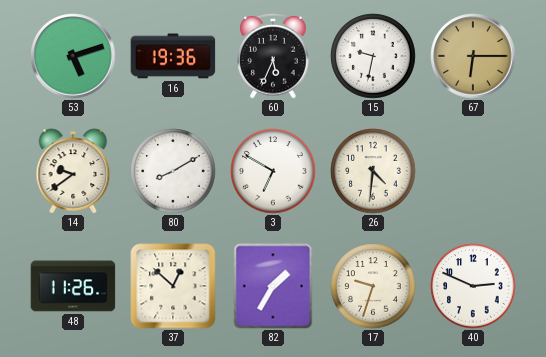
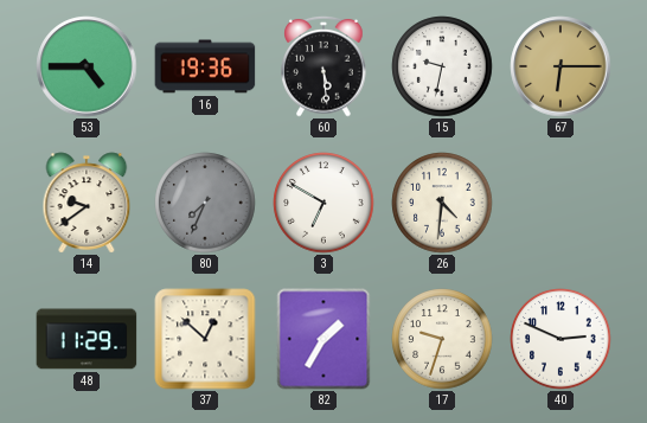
53: 5:12 -> 4:45 (87, 66)
60: 5:34 -> 5:29 (323, 66)
80: 8:10 -> 7:34 (205, 203)
80 dial: white -> grey (205, 203)
48: 11:26 -> 11:29 (87, 339)
